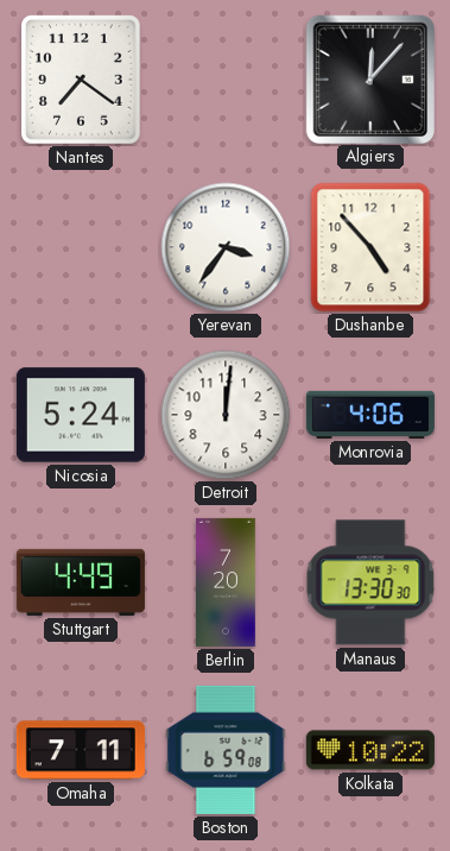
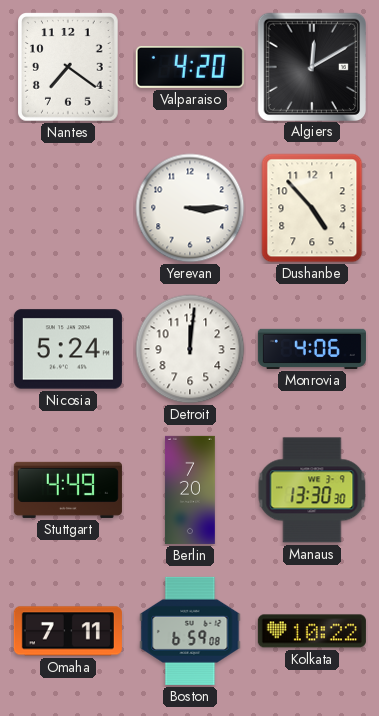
Valparaiso: none -> 4:20 (190, 67)
Algiers: 12:07 -> 12:10 (311, 66)
Yerevan: 3:36 -> 3:15 (190, 208)
